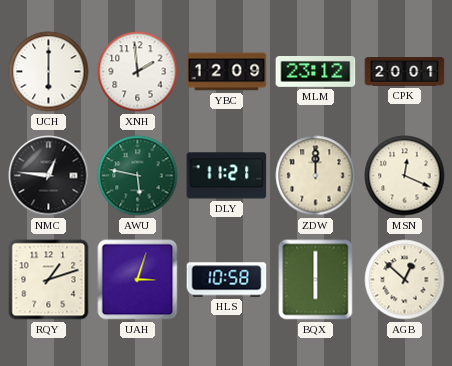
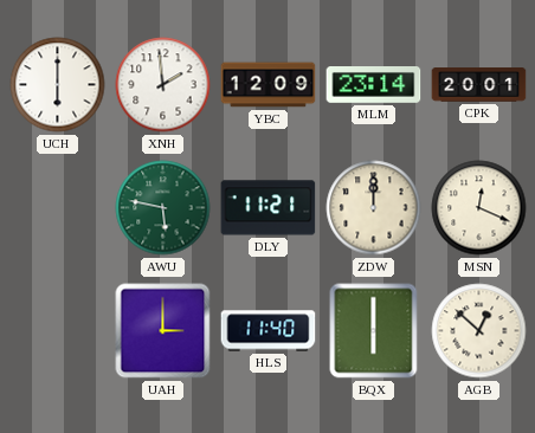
MLM: 23:12 -> 23:14 (374, 85)
NMC: 12:46 -> none (49, 176)
RQY: 1:12 -> none (49, 280)
UAH: 3:03 -> 3:00 (163, 331)
HLS: 10:58 -> 11:40 (269, 331)
